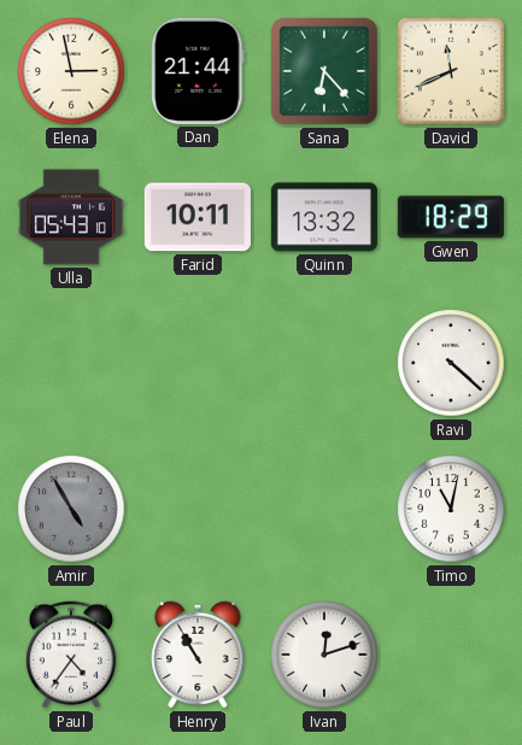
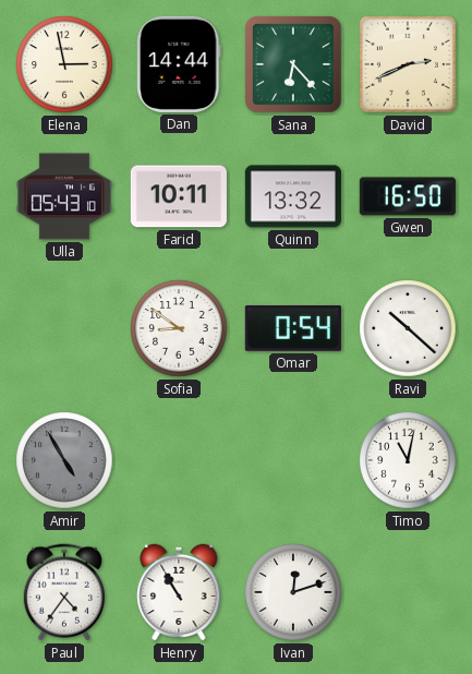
Dan: 21:44 -> 14:44 (179, 64)
David: 11:41 -> 2:41 (408, 64)
Gwen: 18:29 -> 16:50 (408, 196)
Sofia: none -> 8:51 (179, 328)
Omar: none -> 0:54 (293, 328)
Ravi: 4:22 -> 10:22 (408, 328)
